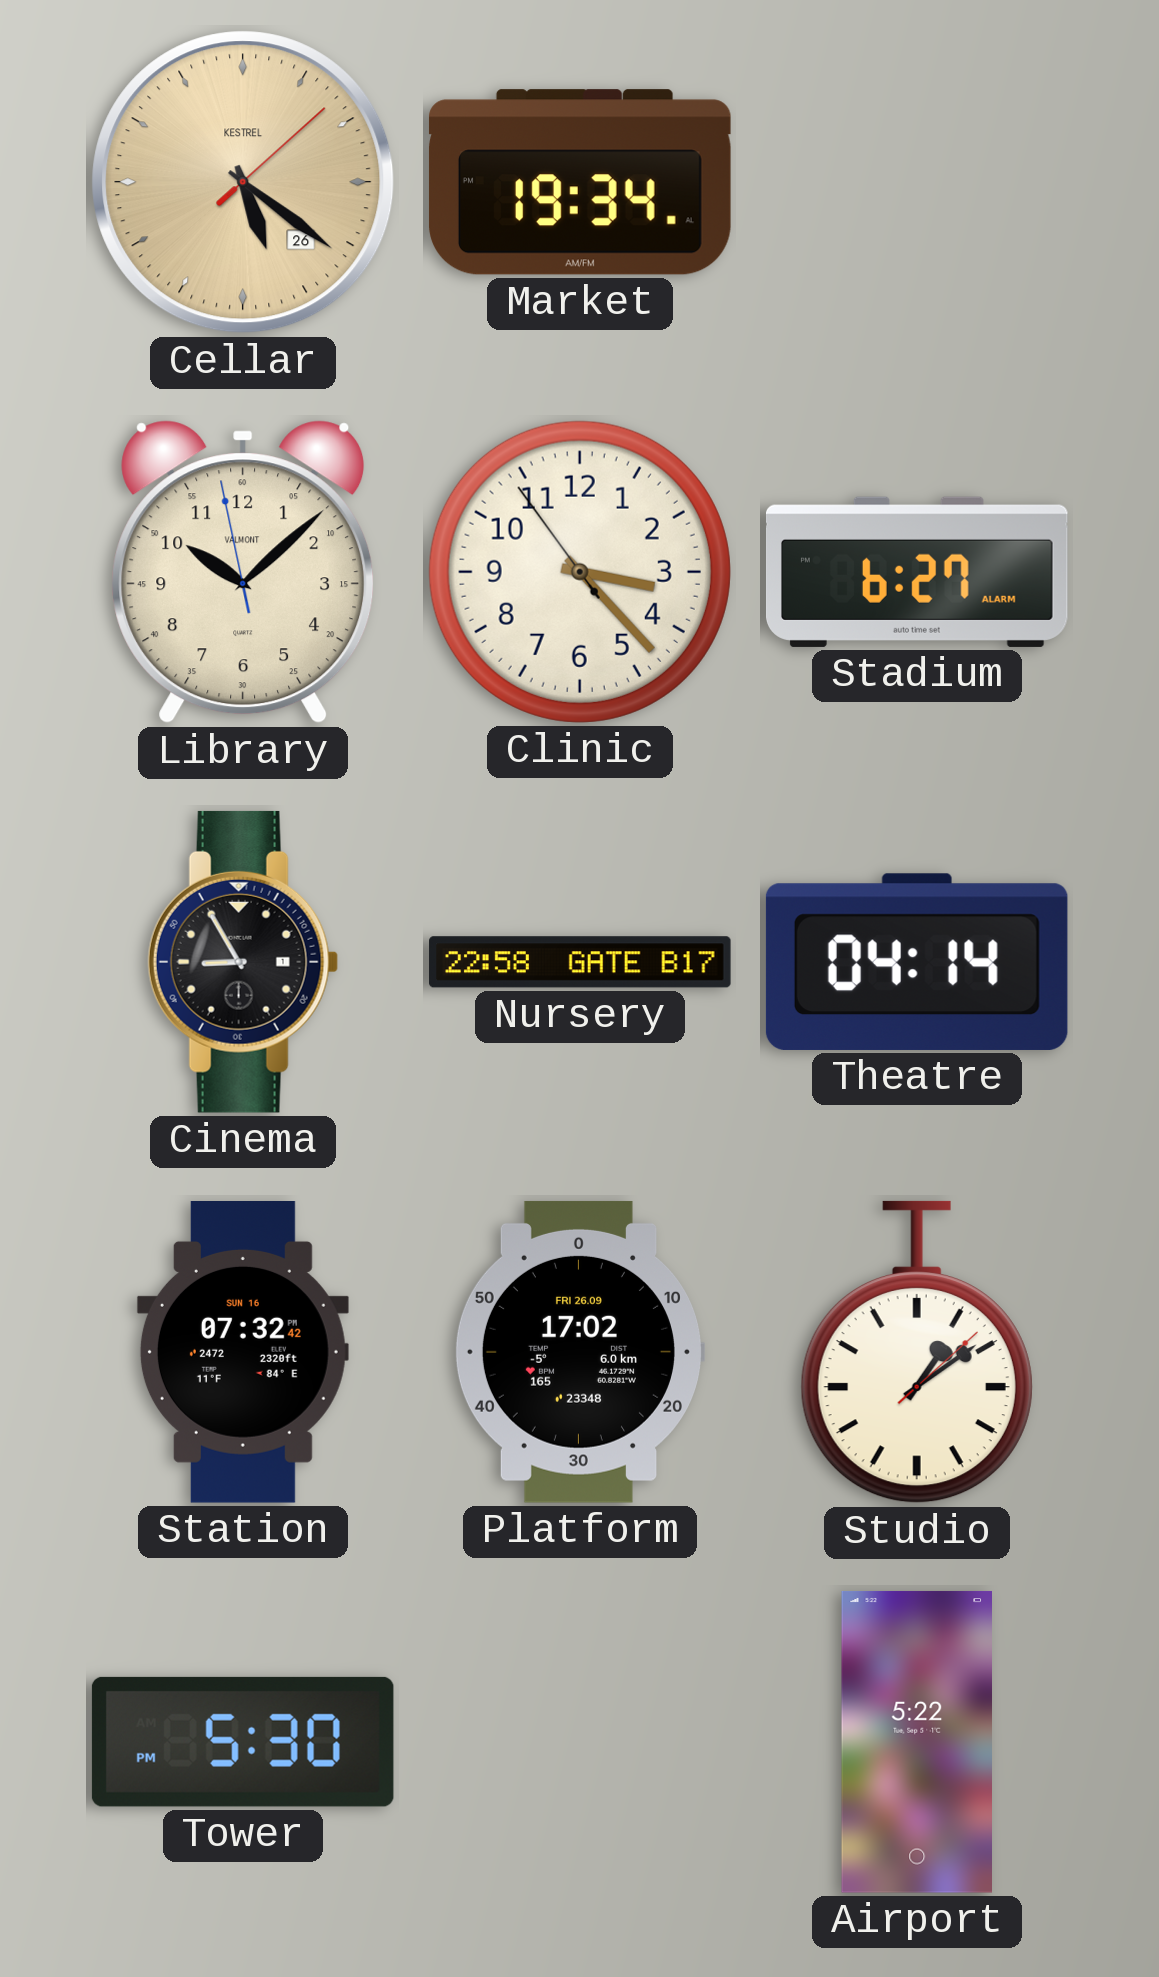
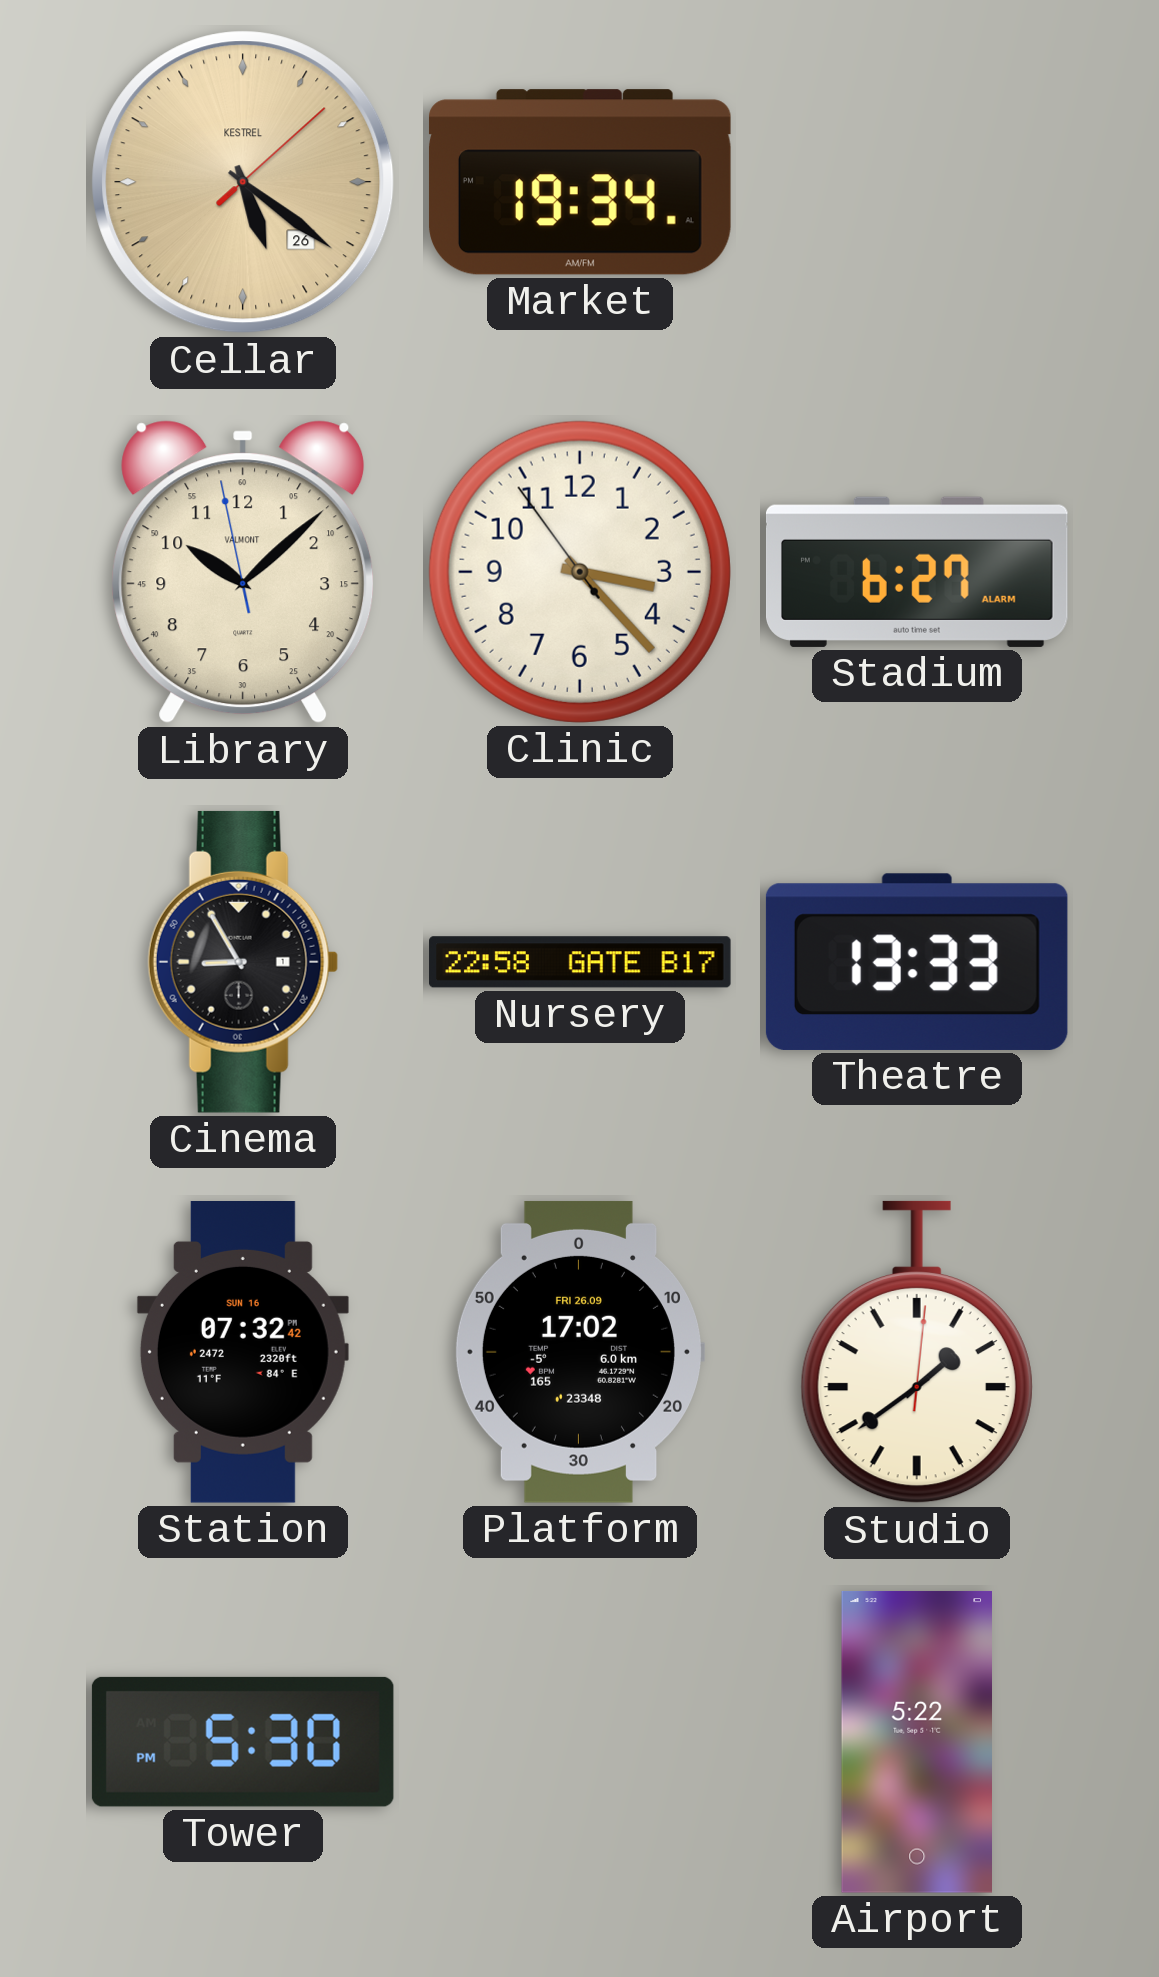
Theatre: 04:14 -> 13:33 (917, 962)
Studio: 1:09 -> 1:39 (917, 1352)
